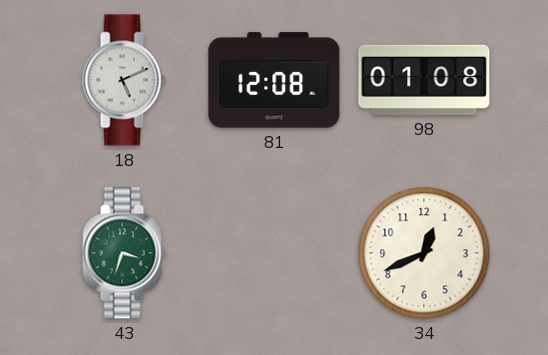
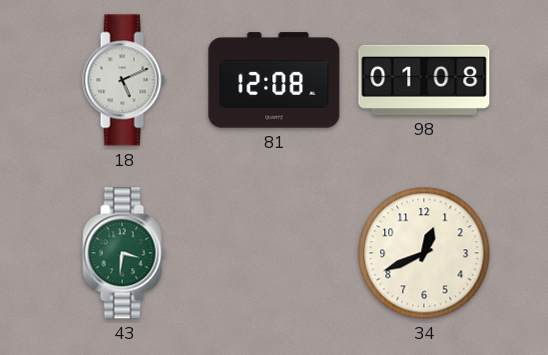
43: 3:33 -> 3:31 (124, 253)
